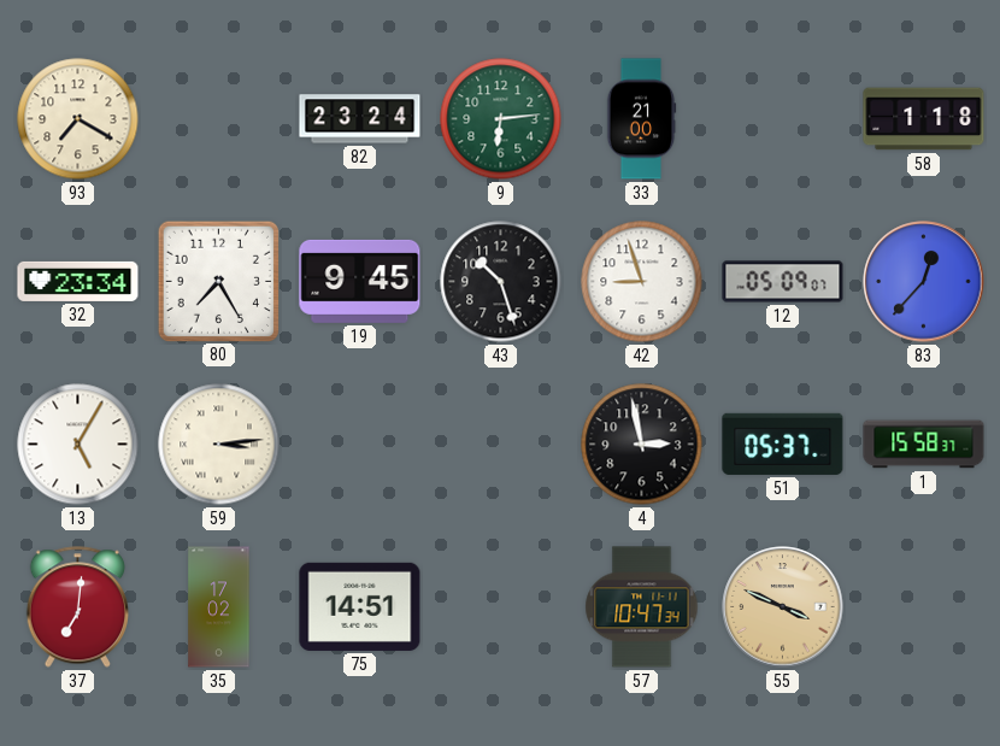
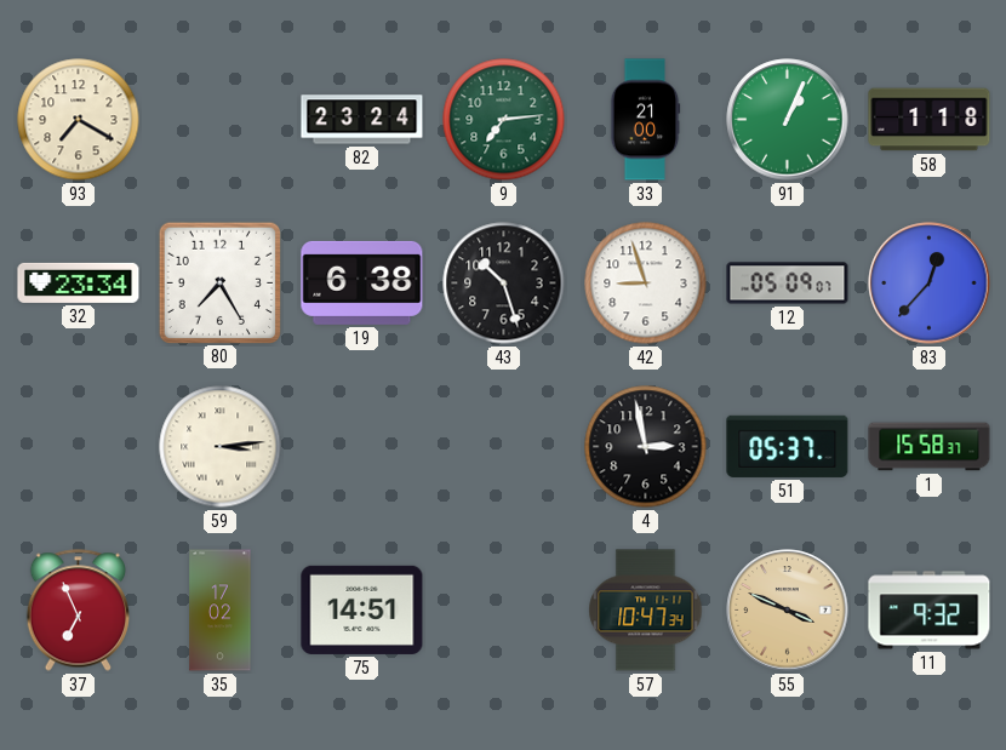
9: 6:14 -> 7:14 (504, 120)
91: none -> 1:04 (788, 120)
19: 9:45 -> 6:38 (362, 282)
13: 5:05 -> none (78, 445)
37: 7:01 -> 6:56 (78, 611)
11: none -> 9:32 (930, 611)
